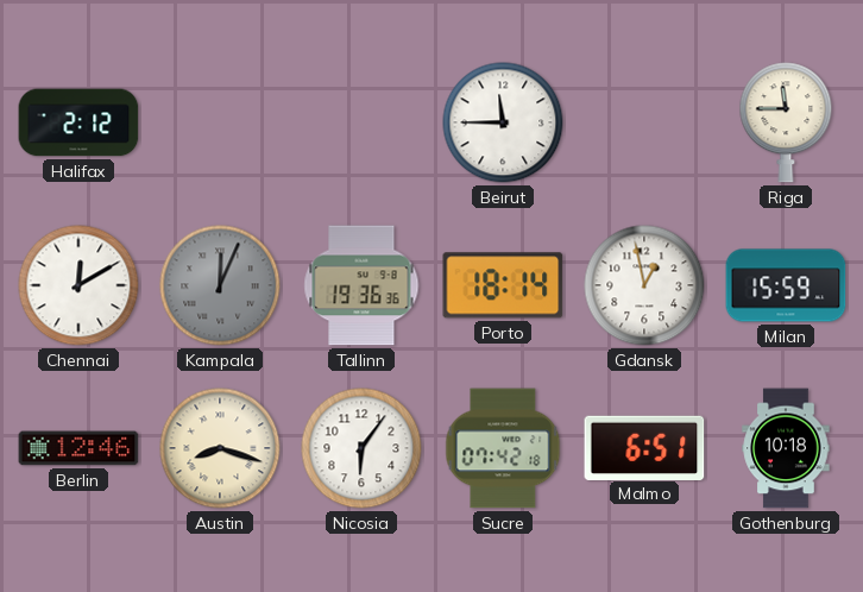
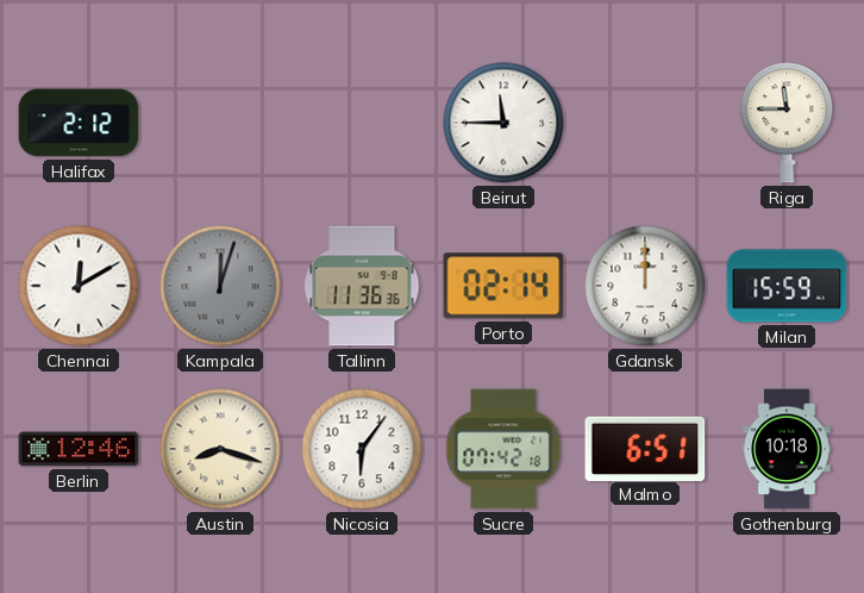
Kampala: 12:04 -> 12:03 (220, 286)
Tallinn: 19:36 -> 11:36 (362, 286)
Porto: 18:14 -> 02:14 (503, 286)
Gdansk: 12:58 -> 12:00 (645, 286)
